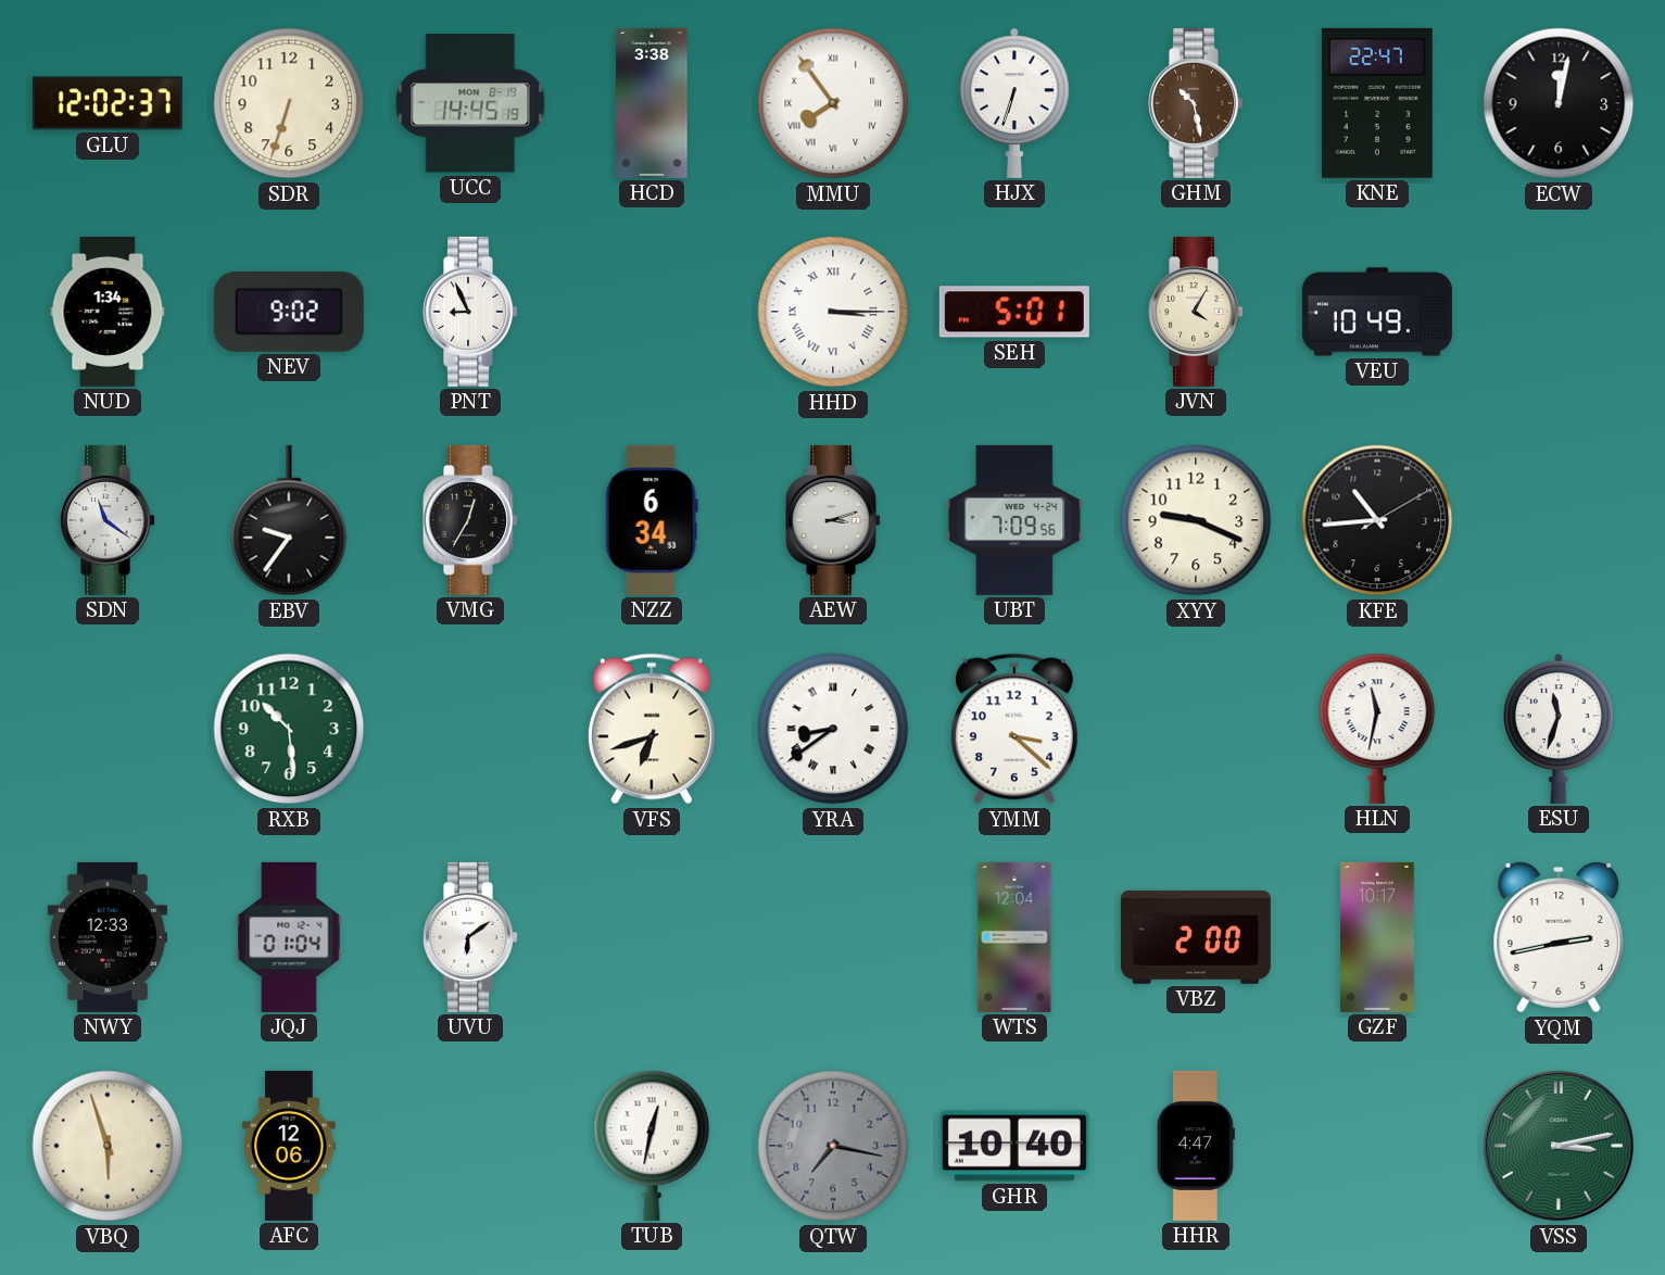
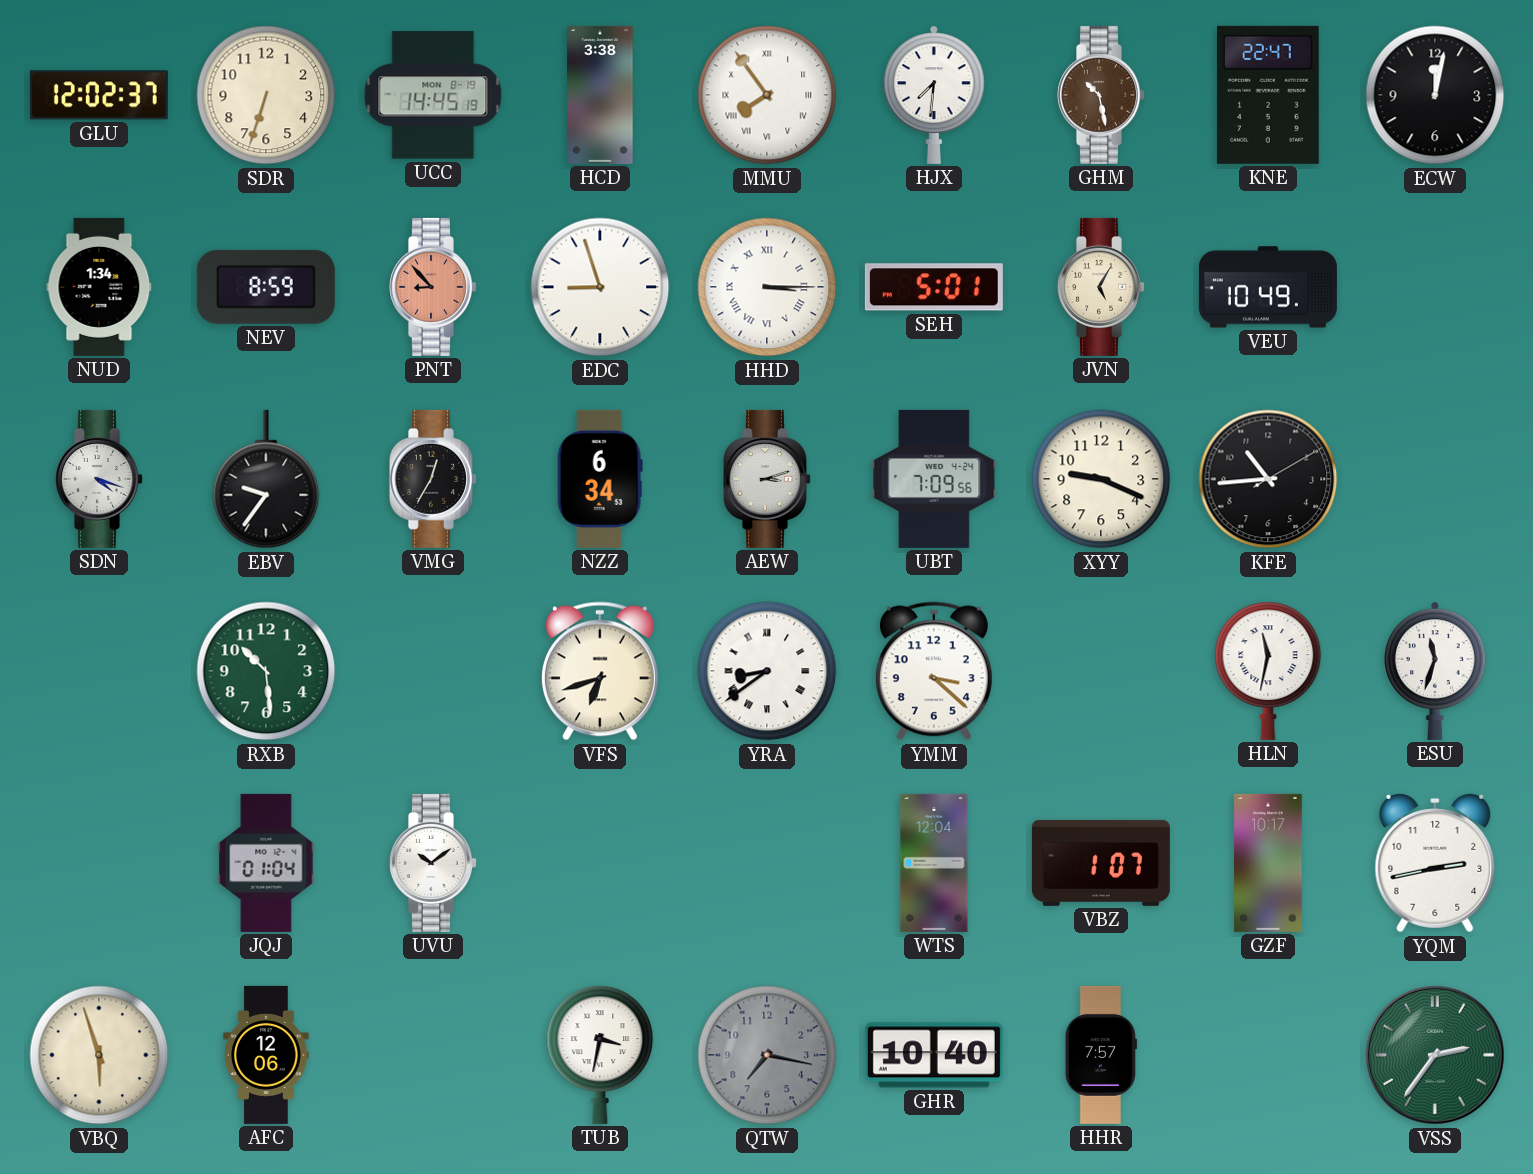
HJX: 6:33 -> 7:31 (934, 95)
NEV: 9:02 -> 8:59 (266, 287)
PNT: 8:56 -> 8:53 (434, 287)
PNT dial: white -> salmon (434, 287)
EDC: none -> 8:57 (600, 287)
JVN: 4:05 -> 5:05 (1102, 287)
SDN: 11:21 -> 4:18 (100, 479)
NWY: 12:33 -> none (106, 937)
UVU: 6:09 -> 10:09 (434, 863)
VBZ: 2:00 -> 1:07 (1101, 863)
TUB: 12:32 -> 3:32 (600, 1055)
HHR: 4:47 -> 7:57 (1101, 1055)
VSS: 3:13 -> 2:36 (1435, 1055)
